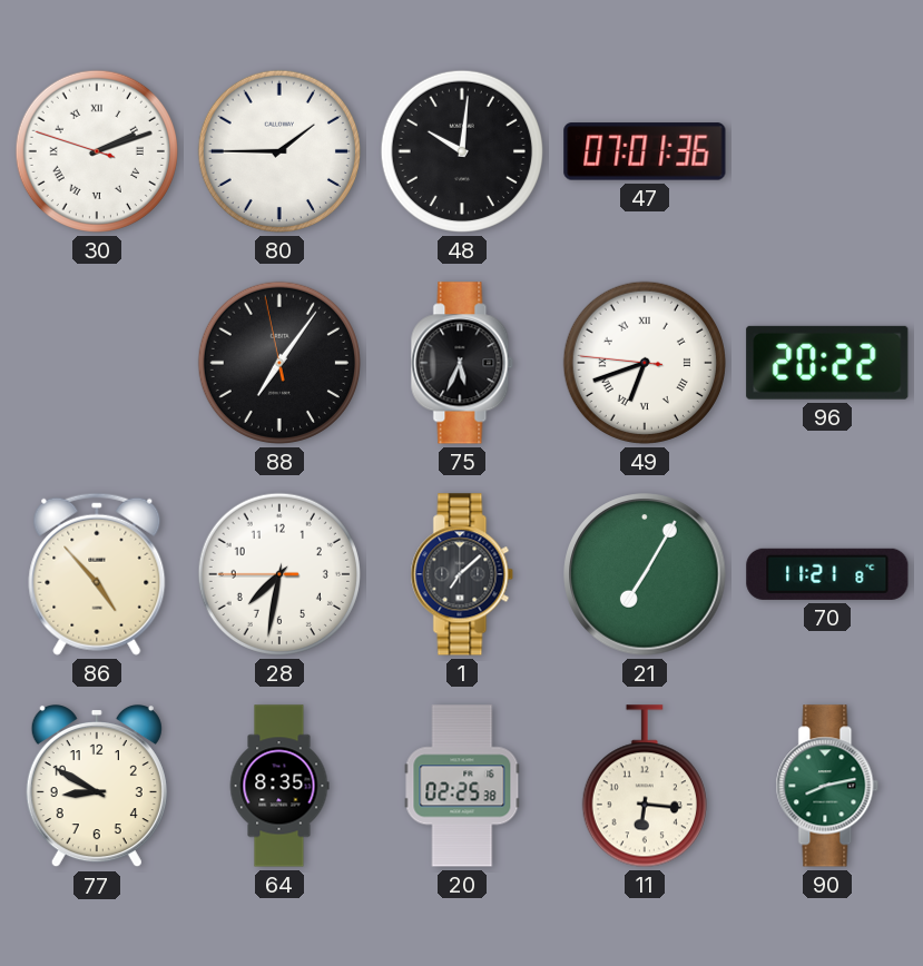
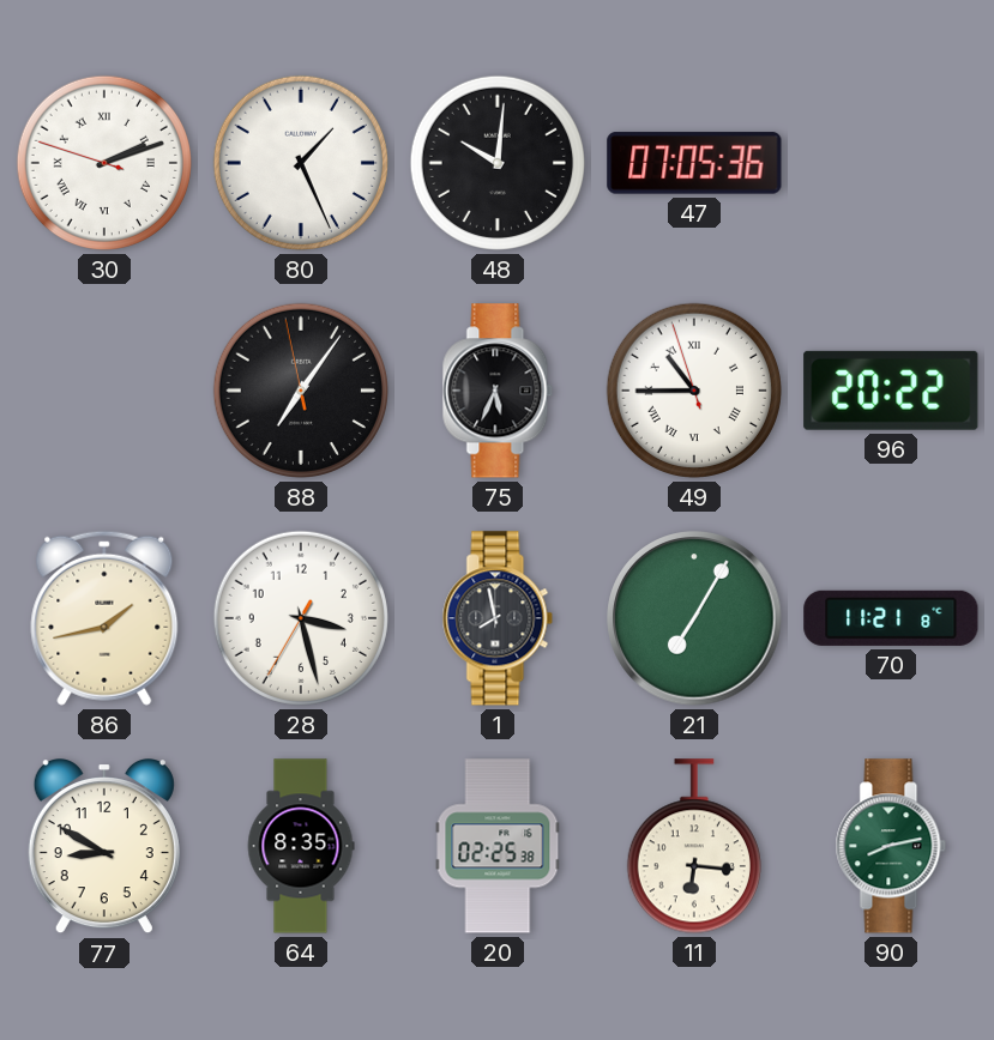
80: 1:45 -> 1:26 (301, 163)
47: 07:01 -> 07:05 (694, 163)
49: 6:41 -> 10:44 (694, 391)
86: 4:53 -> 1:43 (104, 618)
28: 7:31 -> 3:27 (301, 618)
1: 7:08 -> 7:58 (498, 618)
